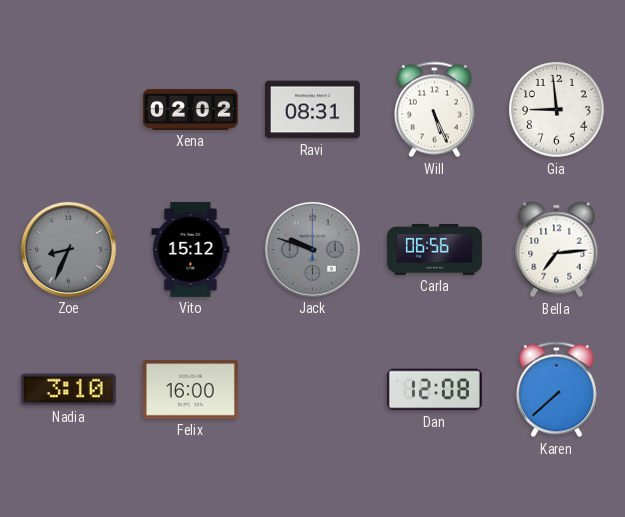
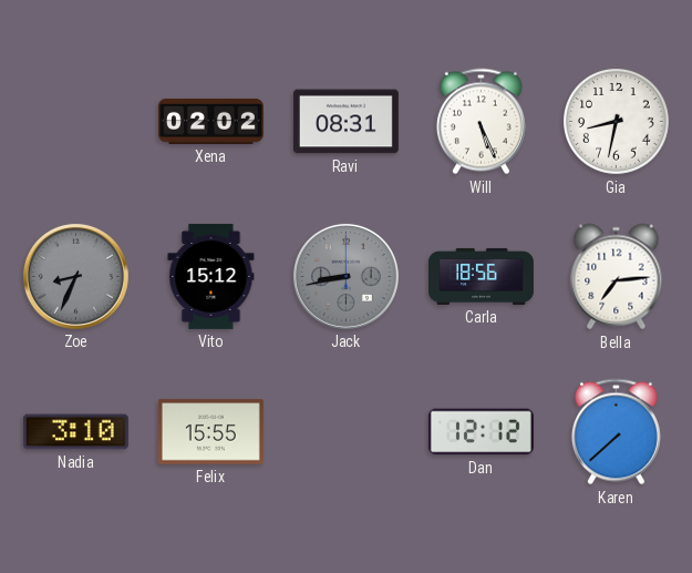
Gia: 8:59 -> 8:32 (617, 122)
Jack: 9:48 -> 8:43 (345, 276)
Carla: 06:56 -> 18:56 (481, 276)
Felix: 16:00 -> 15:55 (210, 432)
Dan: 12:08 -> 12:12 (481, 432)
